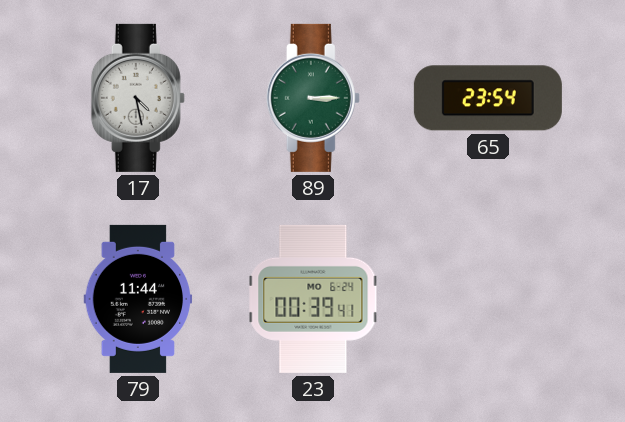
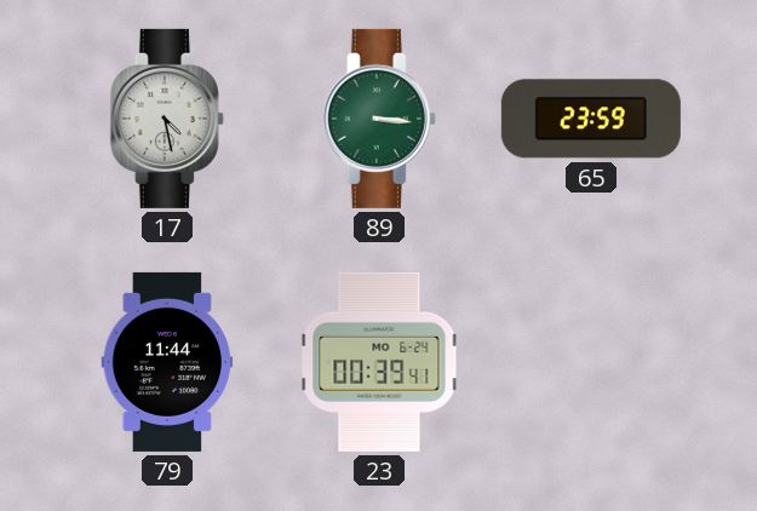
89: 3:15 -> 3:16 (379, 119)
65: 23:54 -> 23:59 (591, 119)
